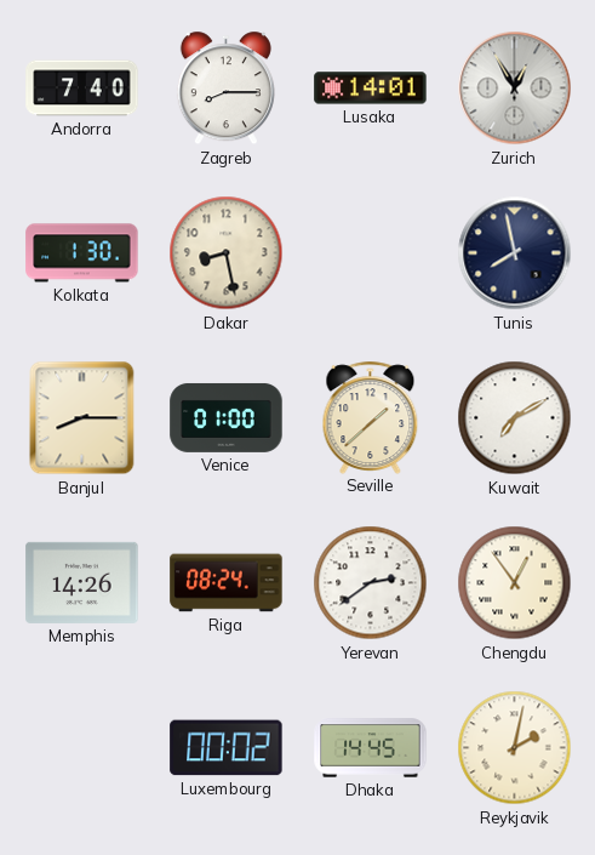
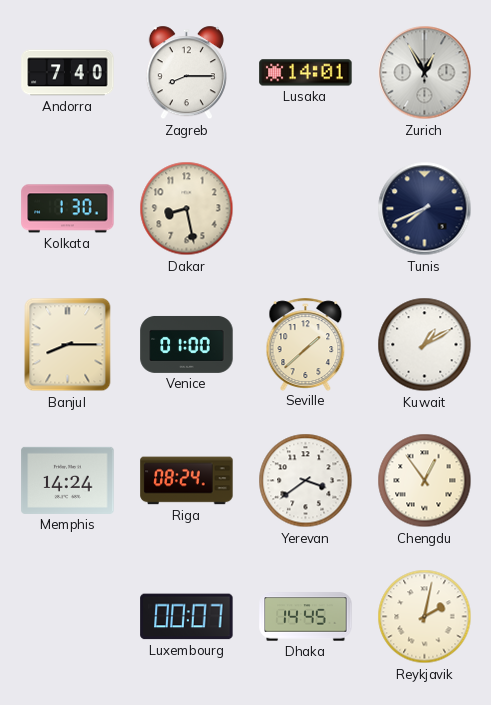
Tunis: 7:58 -> 7:41 (425, 209)
Kuwait: 7:10 -> 1:10 (425, 345)
Memphis: 14:26 -> 14:24 (68, 480)
Yerevan: 2:39 -> 3:39 (306, 481)
Luxembourg: 00:02 -> 00:07 (187, 617)
